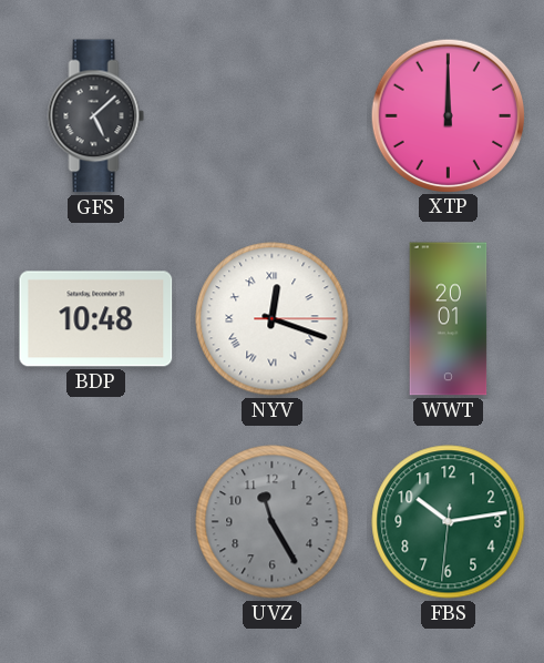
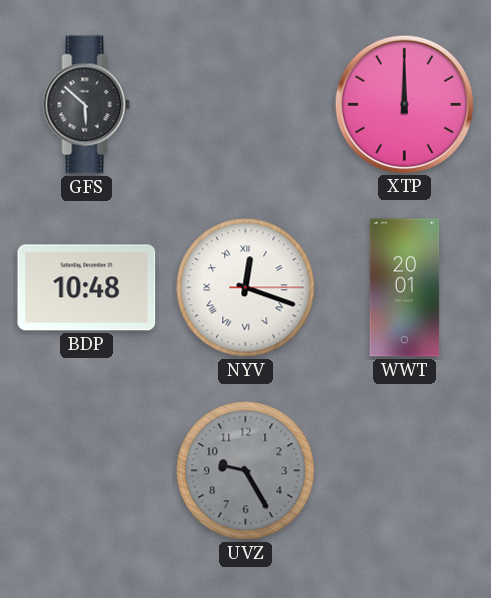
GFS: 5:08 -> 5:52 (87, 105)
UVZ: 11:25 -> 9:25 (246, 471)
FBS: 10:13 -> none (449, 522)
